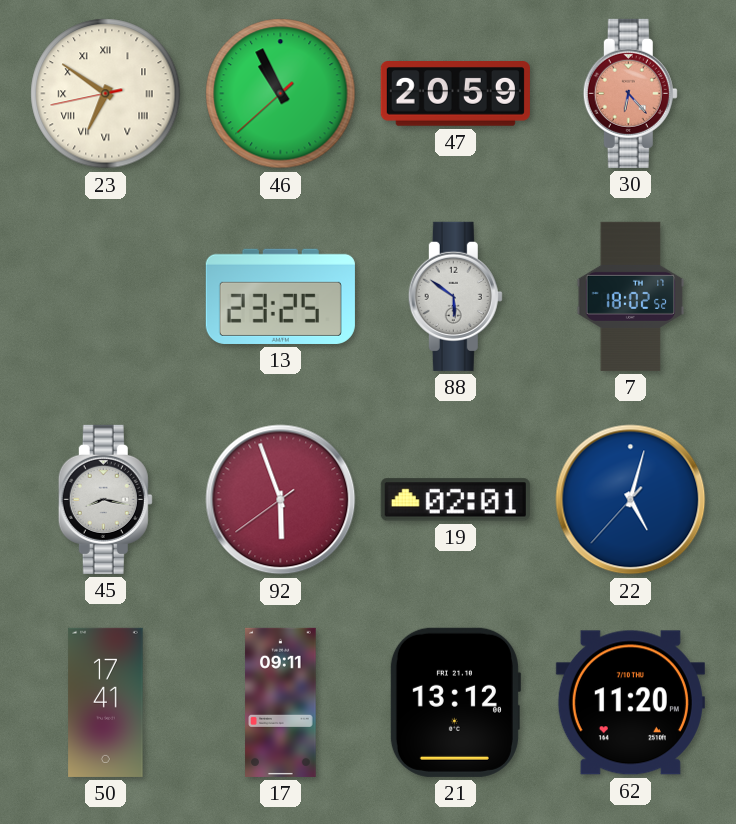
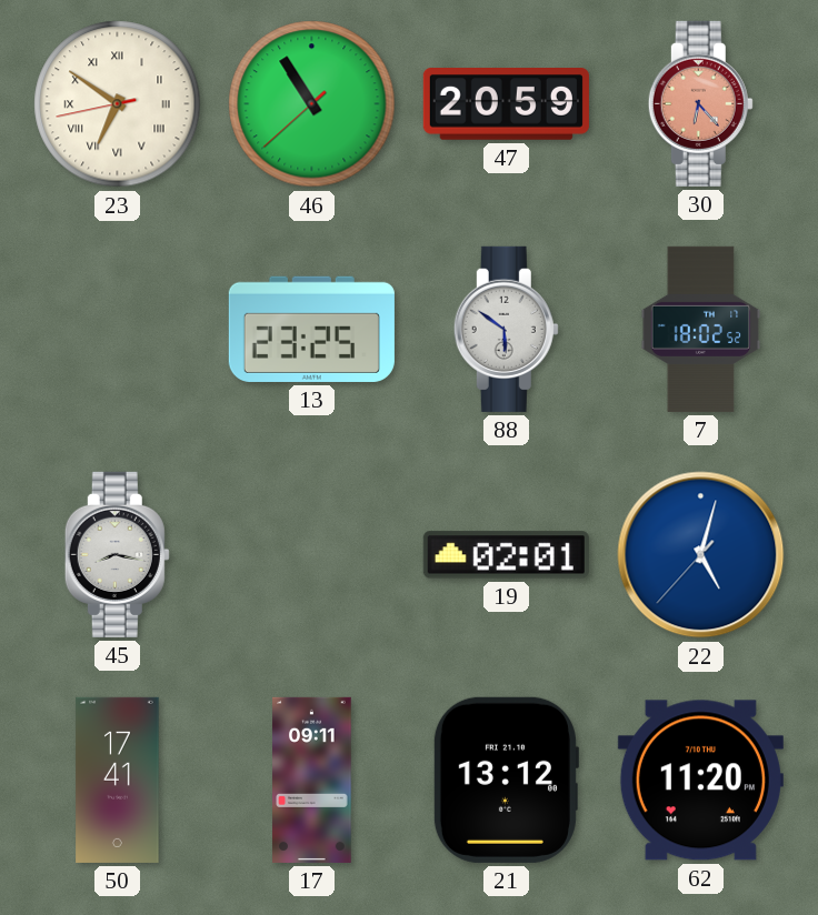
46: 10:55 -> 10:54 (312, 104)
92: 5:56 -> none (281, 500)
